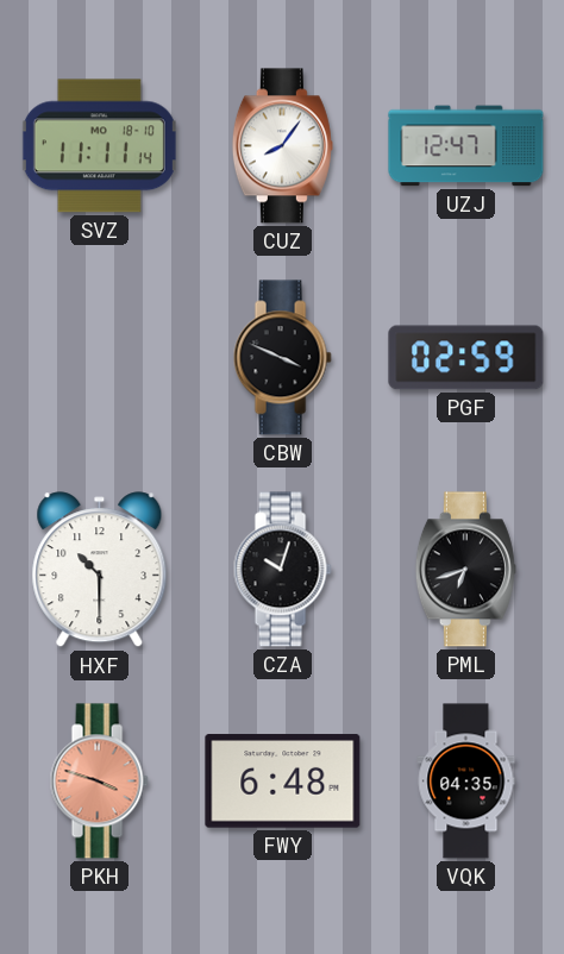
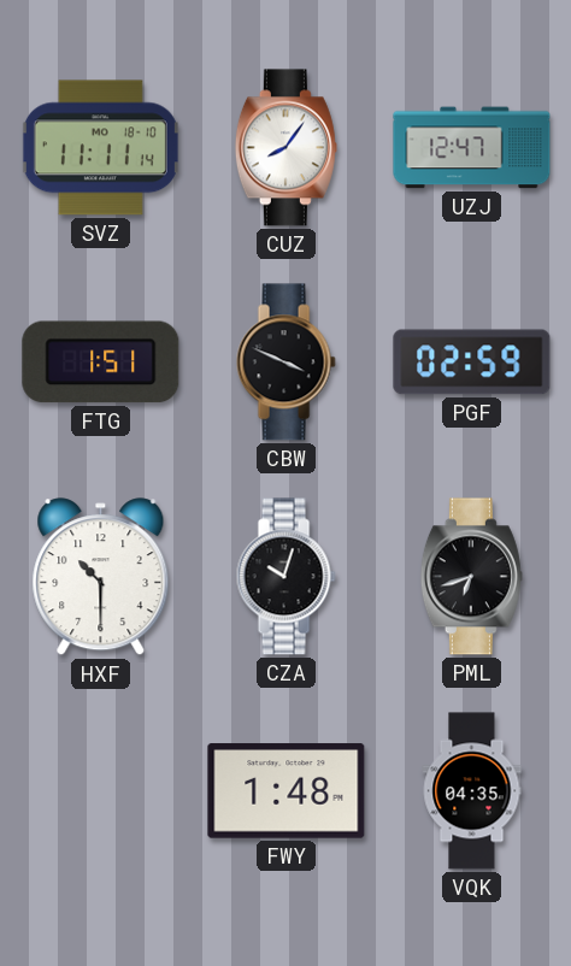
FTG: none -> 1:51 (101, 363)
PKH: 3:48 -> none (99, 782)
FWY: 6:48 -> 1:48 (287, 791)
